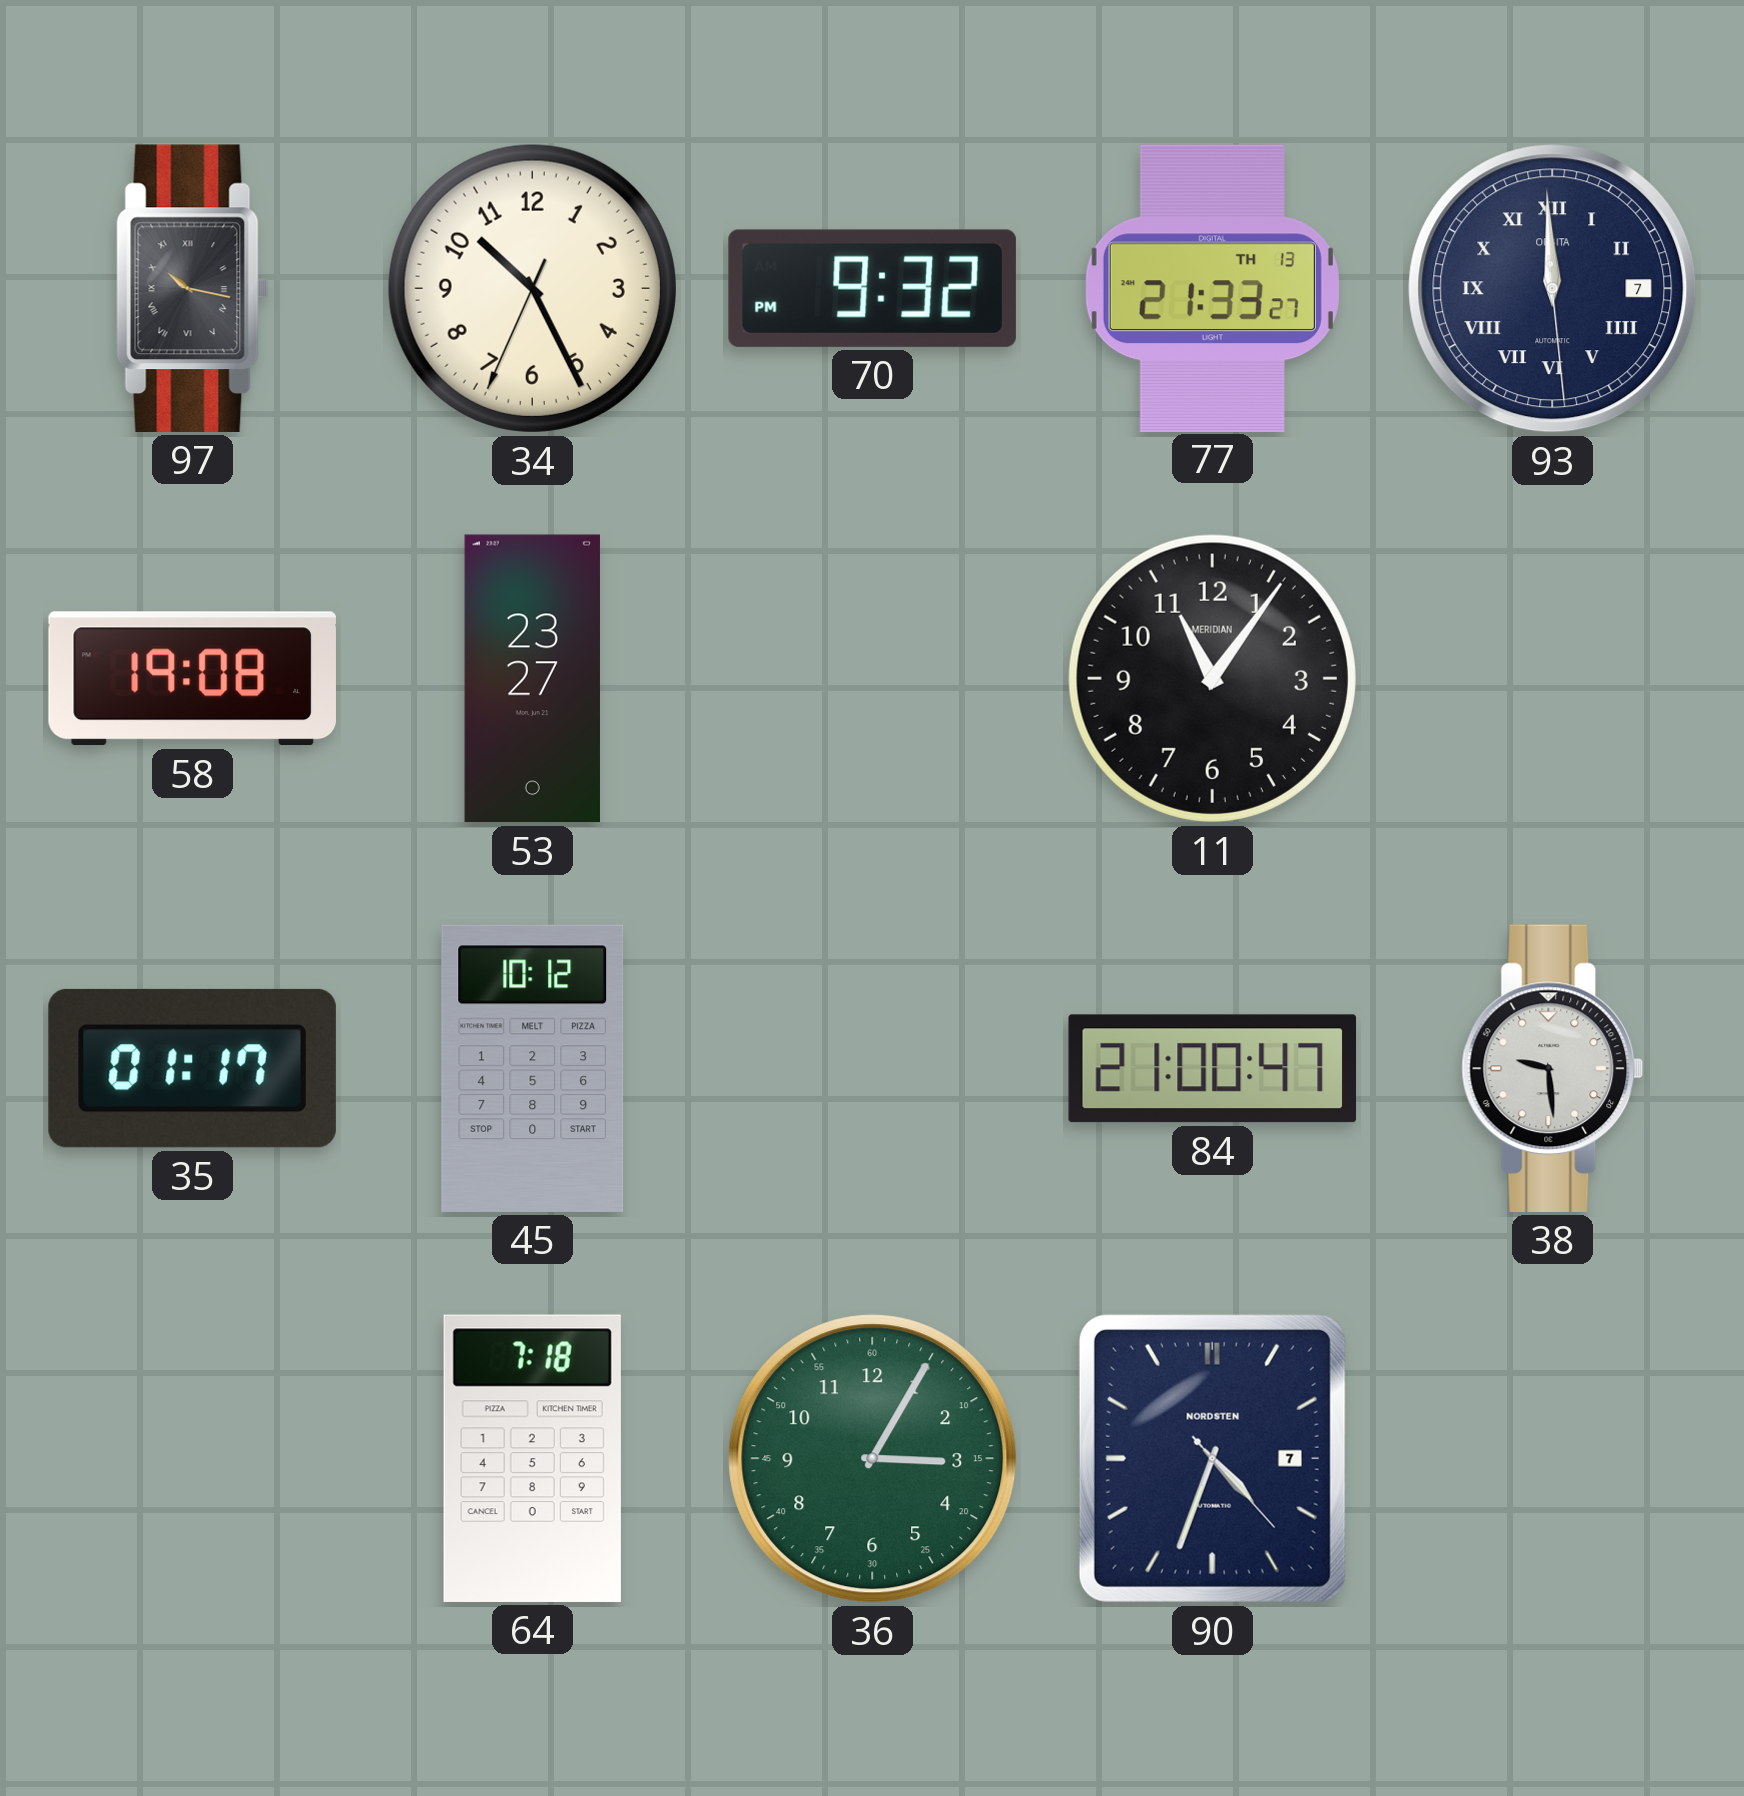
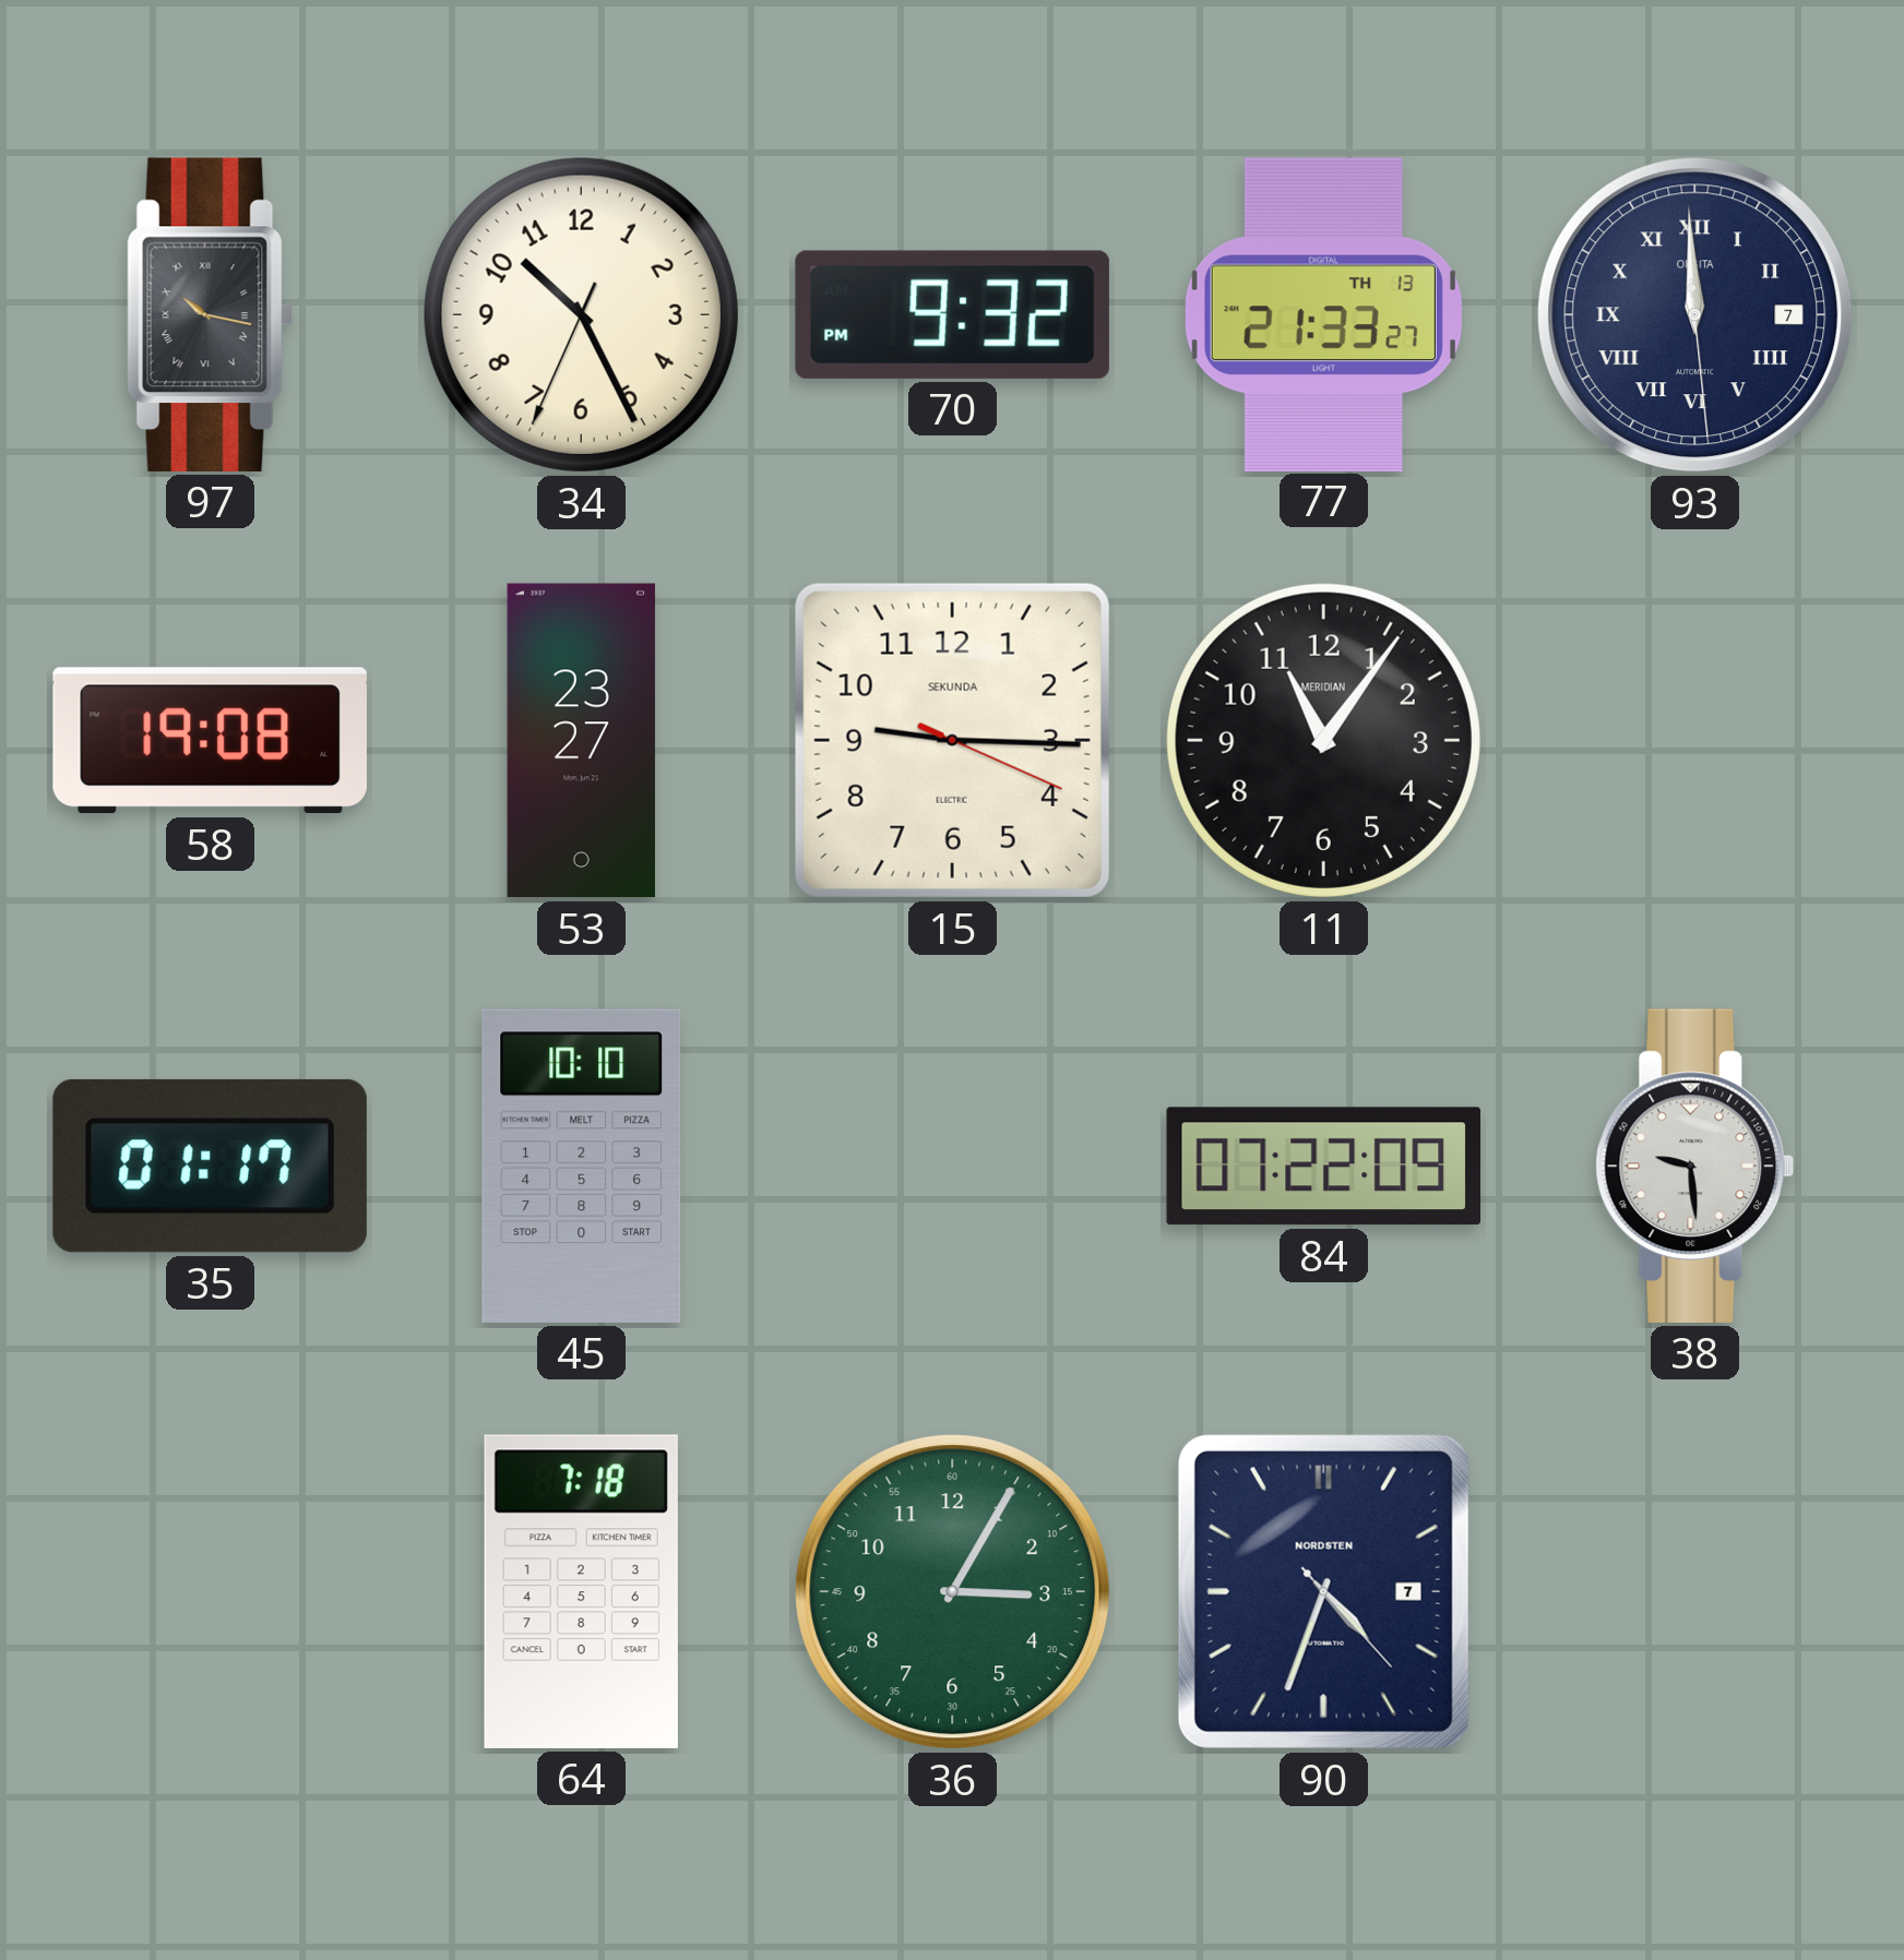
15: none -> 9:15 (952, 740)
45: 10:12 -> 10:10 (582, 1166)
84: 21:00 -> 07:22 (1323, 1167)
